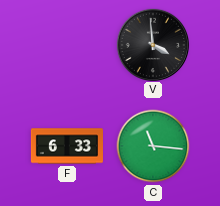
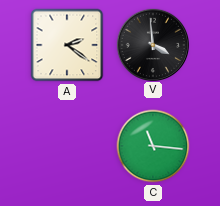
A: none -> 2:21 (67, 45)
F: 6:33 -> none (67, 146)
